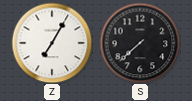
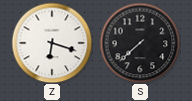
Z: 7:05 -> 6:18 (52, 43)
